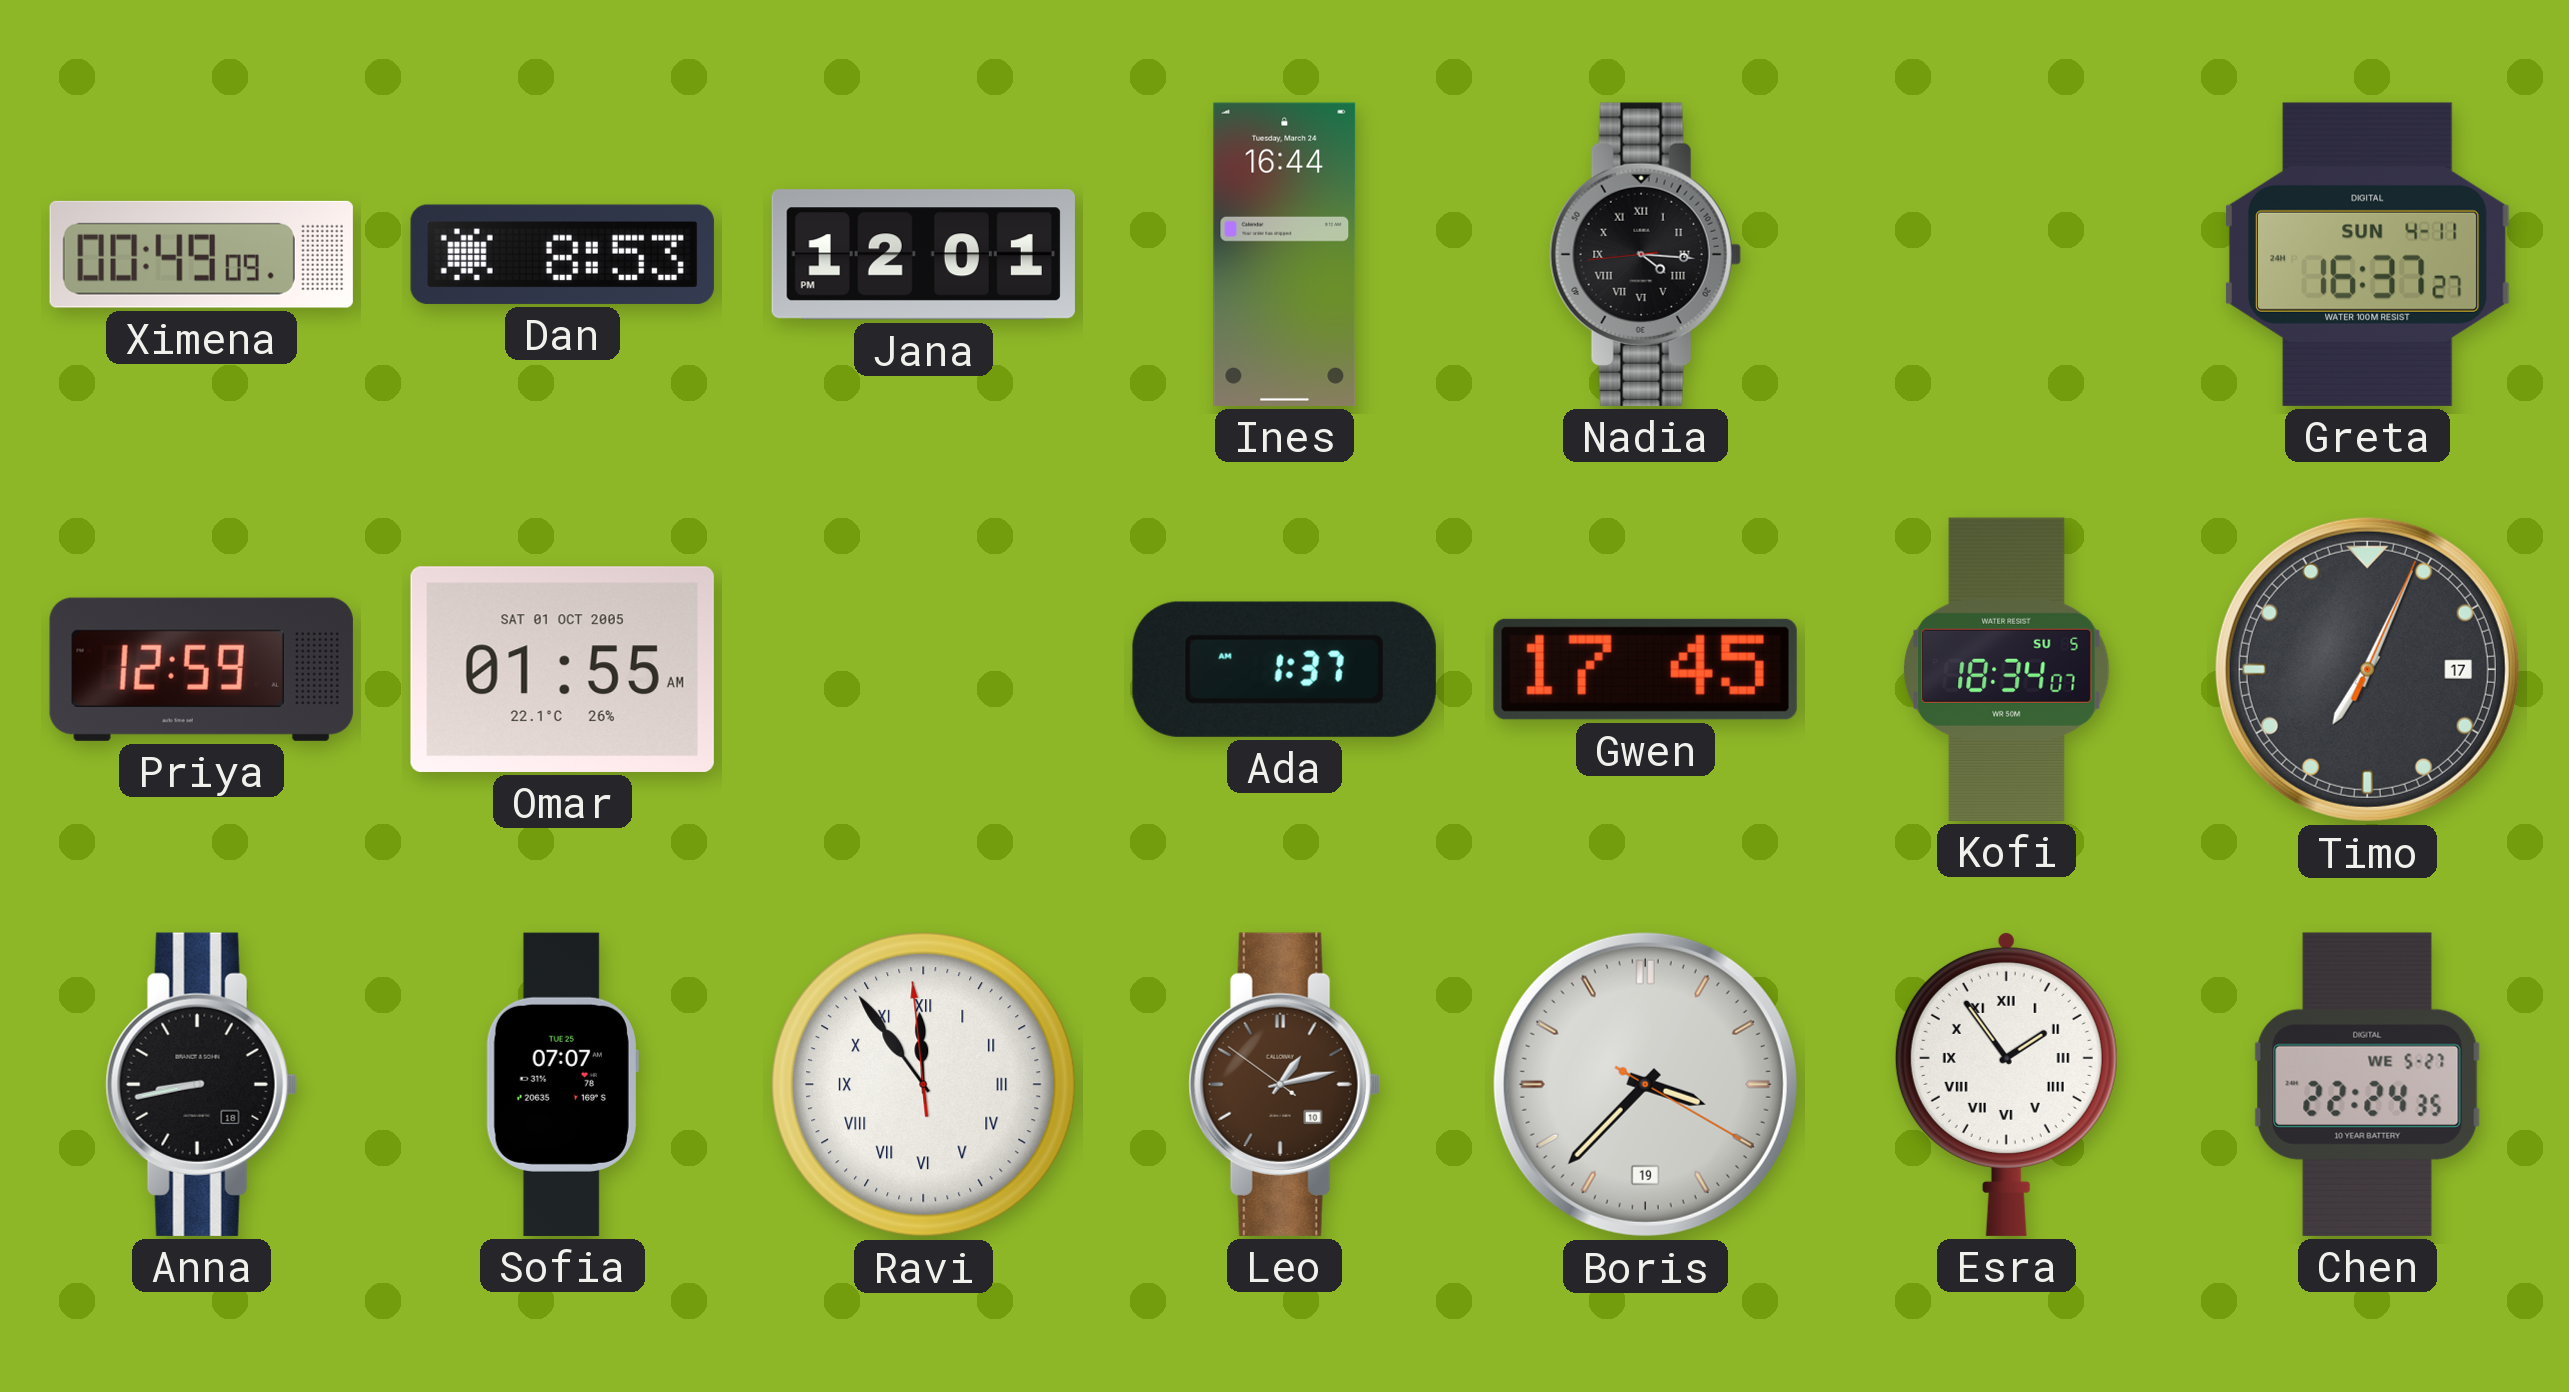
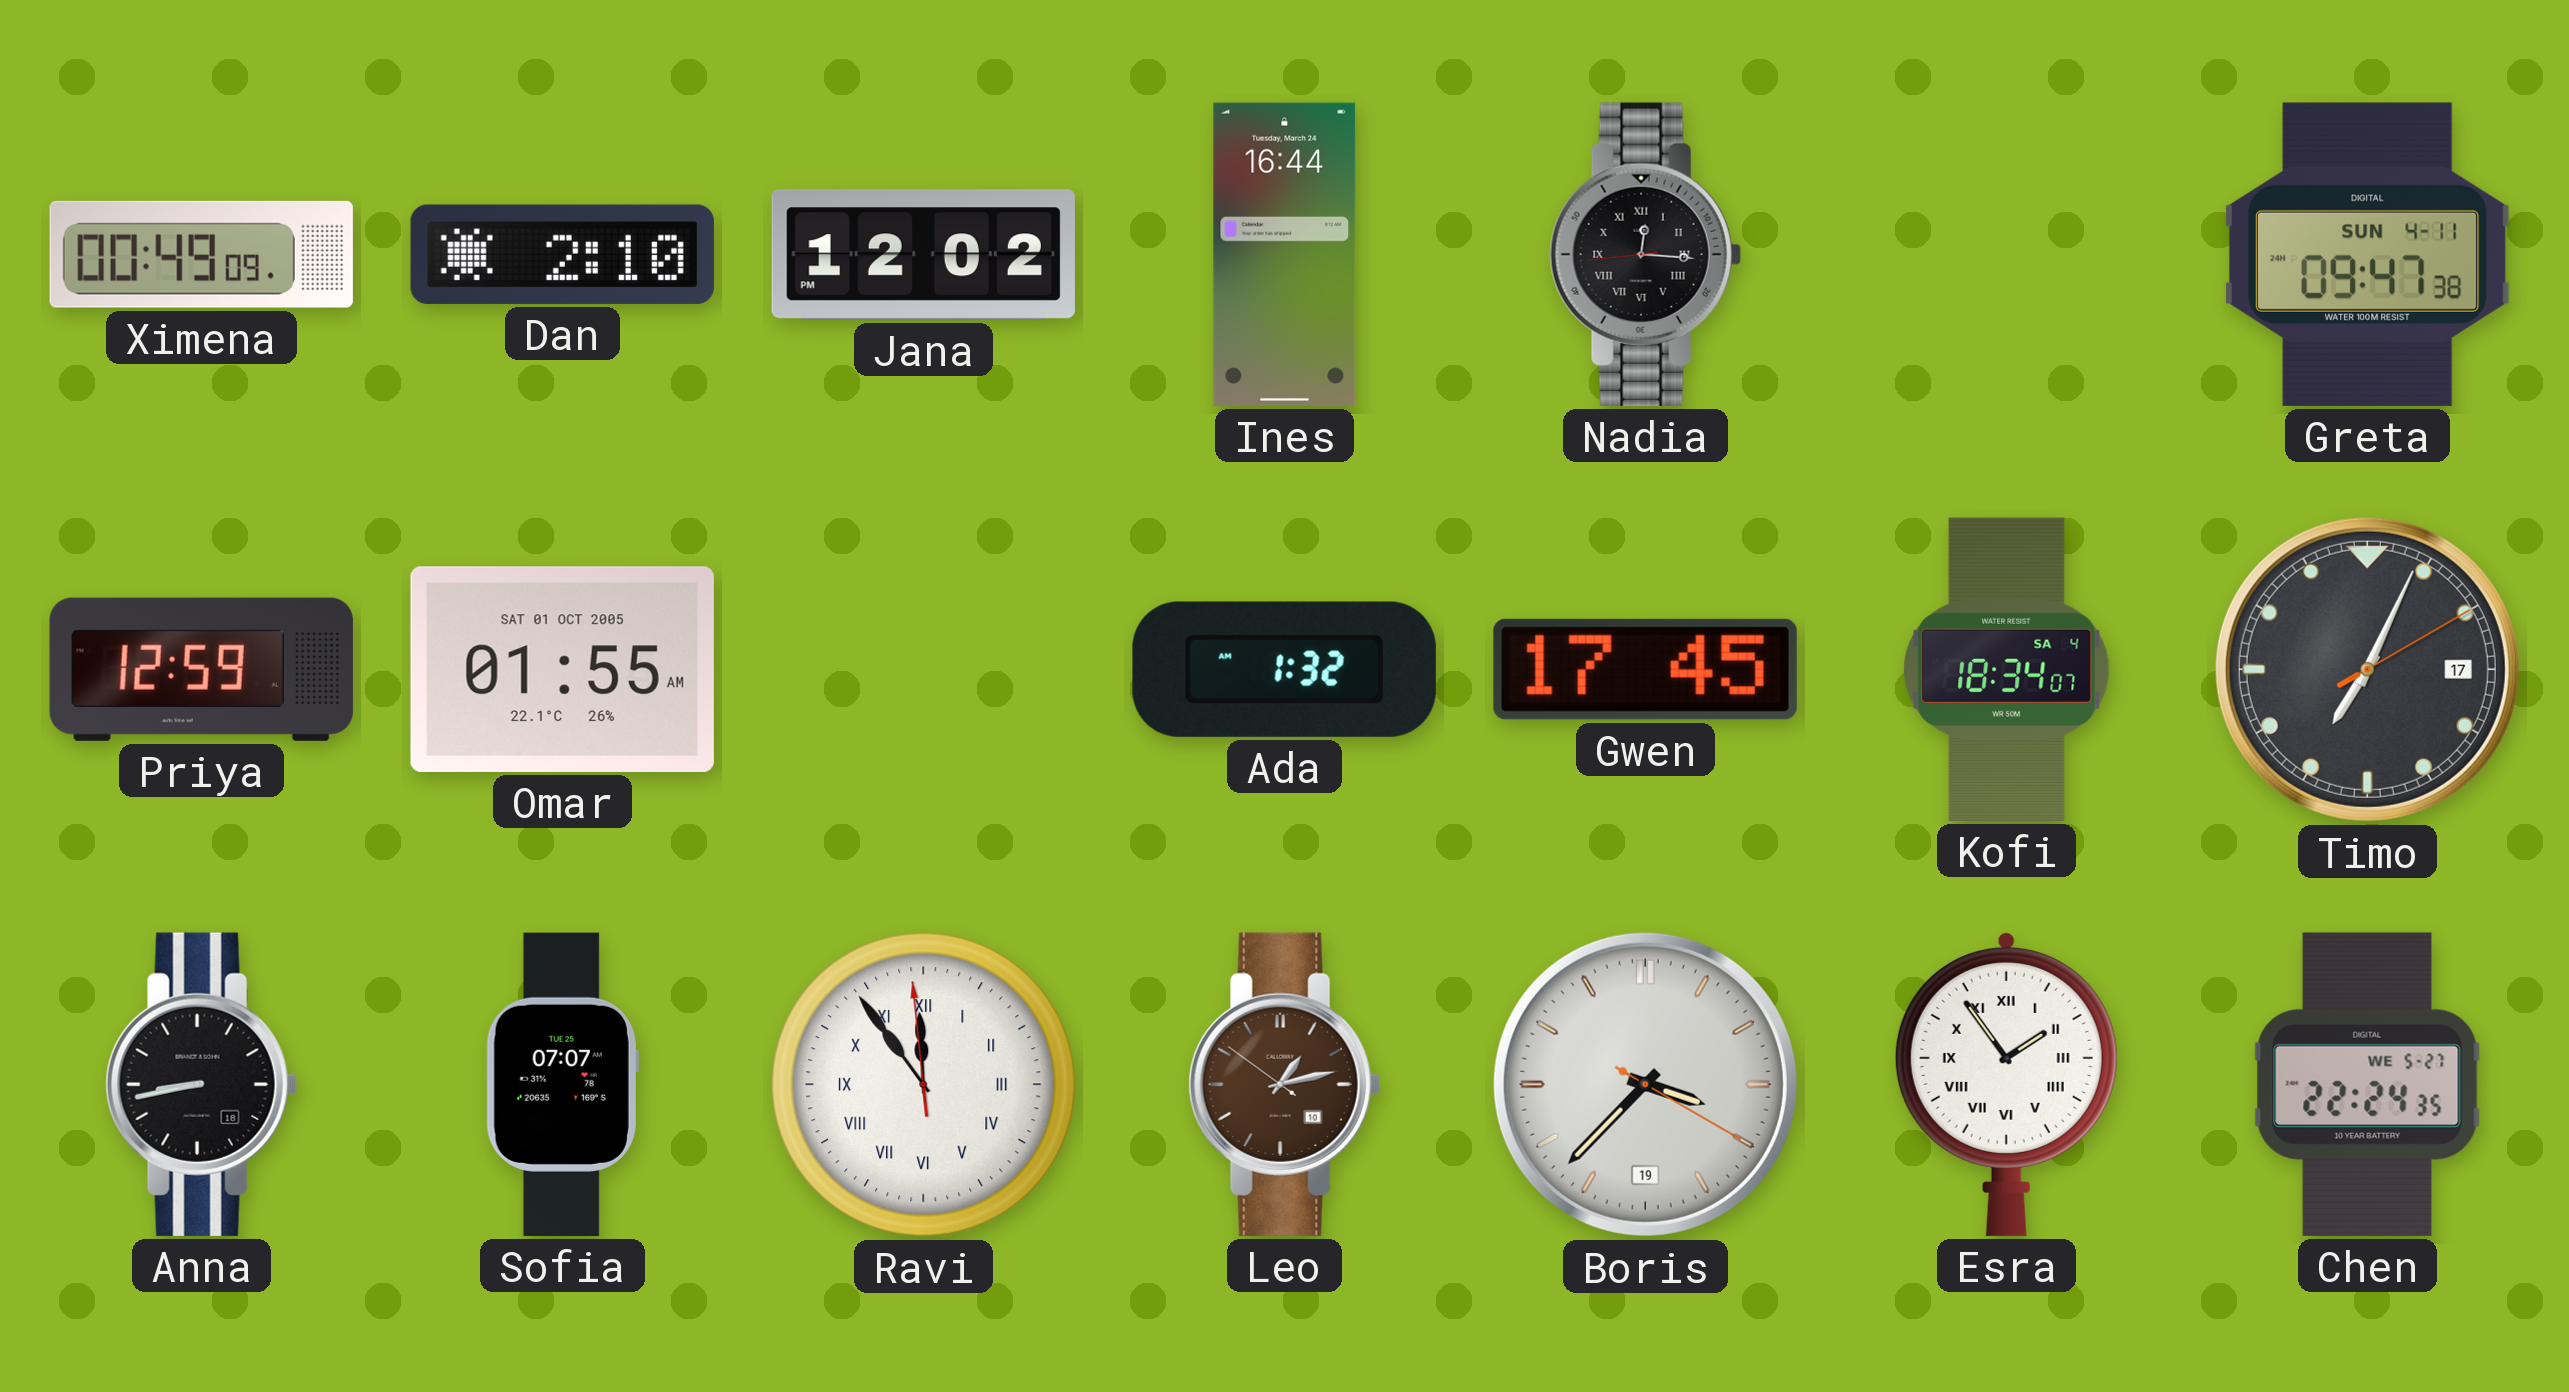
Dan: 8:53 -> 2:10 (562, 254)
Jana: 12:01 -> 12:02 (923, 255)
Nadia: 4:15 -> 12:15 (1645, 254)
Greta: 16:37 -> 09:47 (2367, 254)
Ada: 1:37 -> 1:32 (1284, 669)
Kofi date: SU 5 -> SA 4 (2007, 669)
Timo: 7:04:04 -> 7:04:10 (2367, 669)
